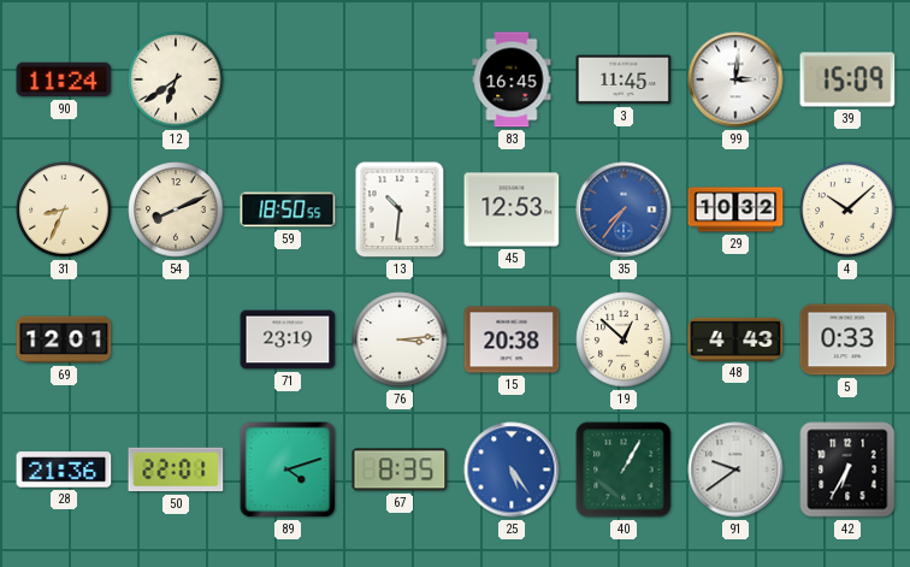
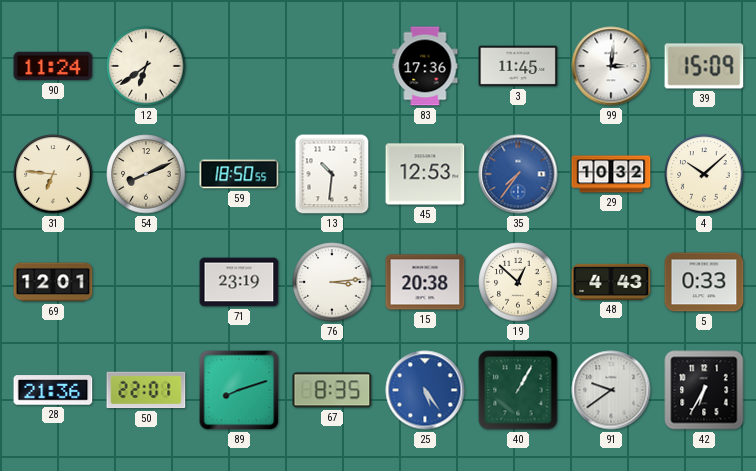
83: 16:45 -> 17:36 (425, 66)
31: 8:34 -> 6:46 (53, 174)
89: 4:12 -> 8:12 (239, 390)
